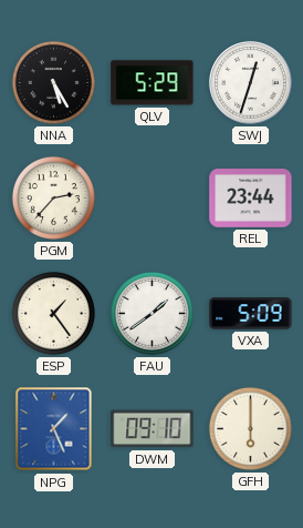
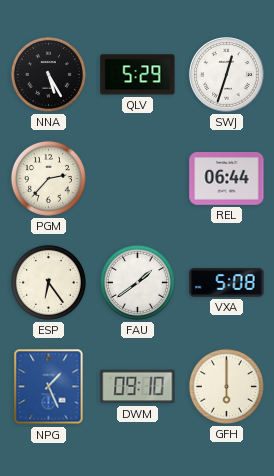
REL: 23:44 -> 06:44 (227, 179)
ESP: 1:24 -> 6:24 (48, 282)
VXA: 5:09 -> 5:08 (227, 283)
